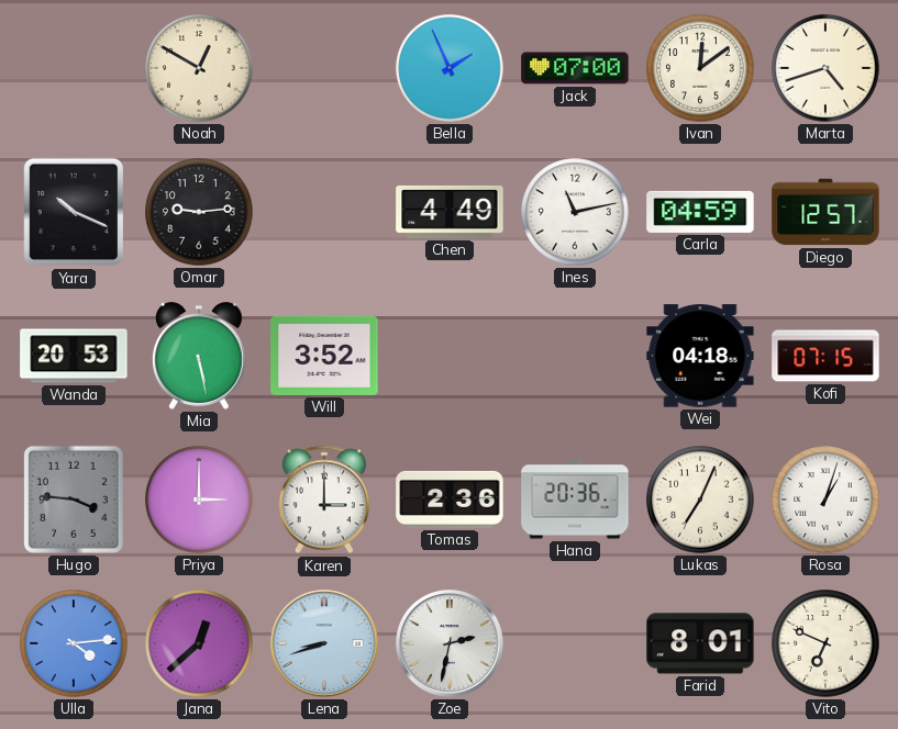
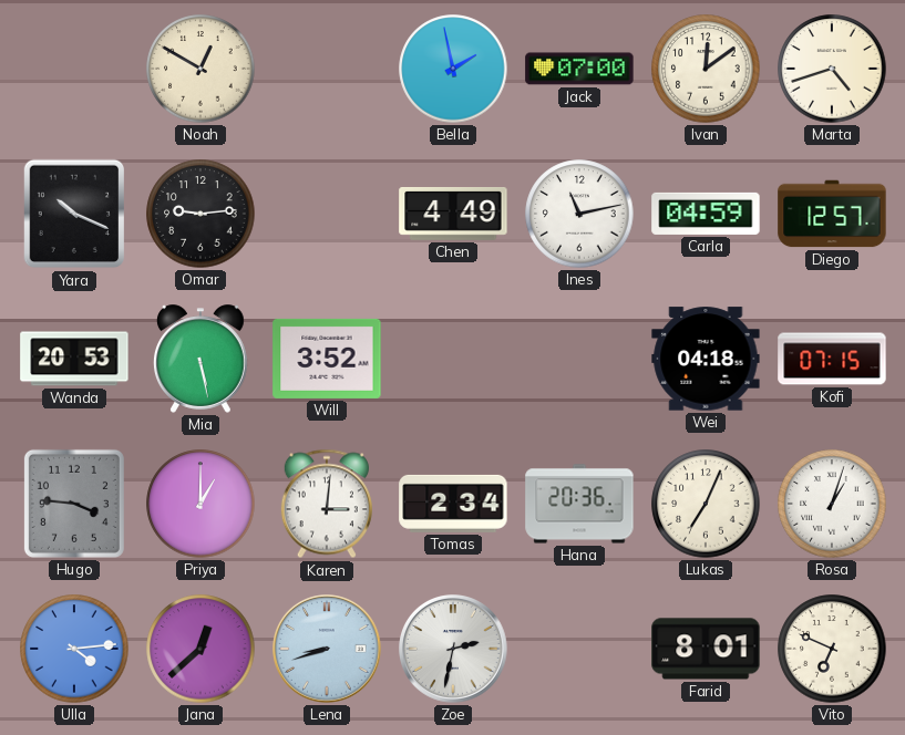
Bella: 1:56 -> 1:58 (453, 69)
Priya: 3:00 -> 1:00 (200, 504)
Karen: 3:00 -> 3:01 (327, 504)
Tomas: 2:36 -> 2:34 (453, 504)
